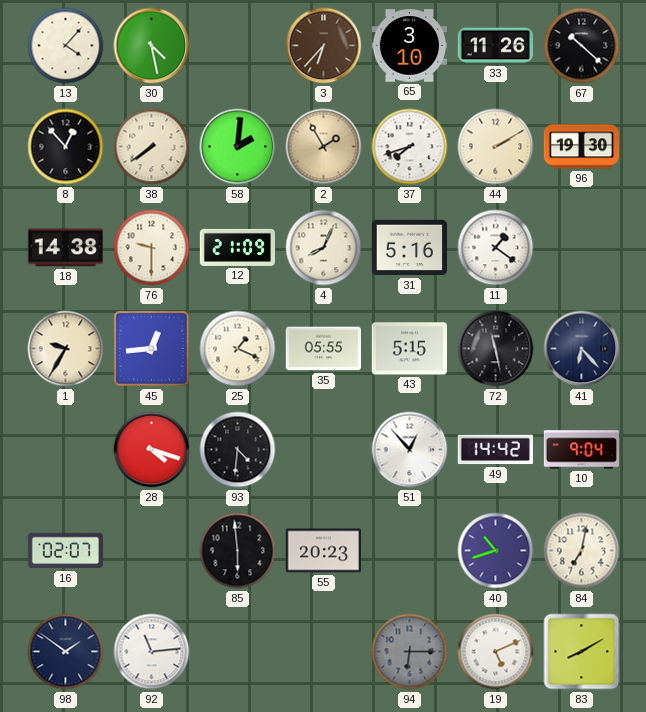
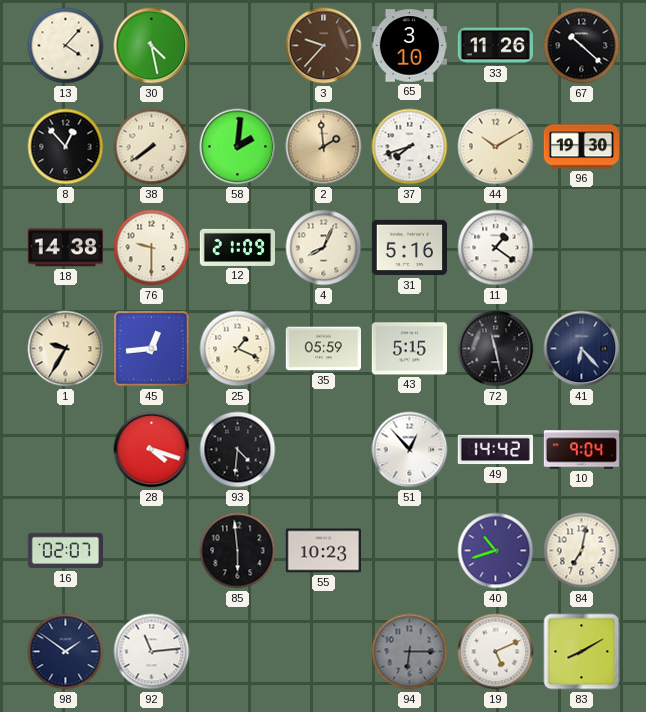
3: 6:37 -> 9:37 (324, 46)
2: 1:55 -> 1:59 (324, 147)
44: 2:10 -> 10:10 (496, 147)
35: 05:55 -> 05:59 (323, 349)
55: 20:23 -> 10:23 (323, 551)
